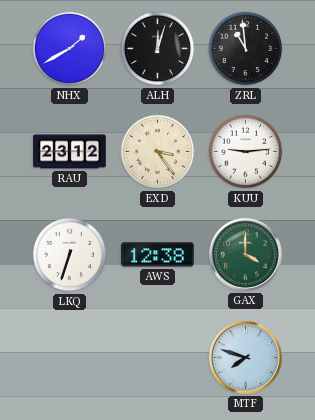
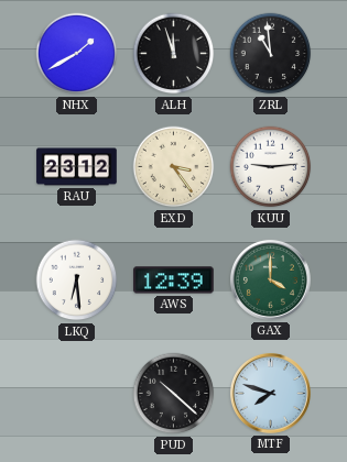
ALH: 12:03 -> 11:57 (174, 54)
LKQ: 6:33 -> 6:29 (77, 280)
AWS: 12:38 -> 12:39 (174, 280)
PUD: none -> 10:22 (174, 394)
